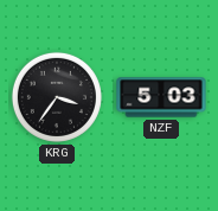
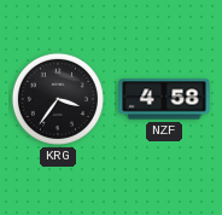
NZF: 5:03 -> 4:58 (164, 99)
